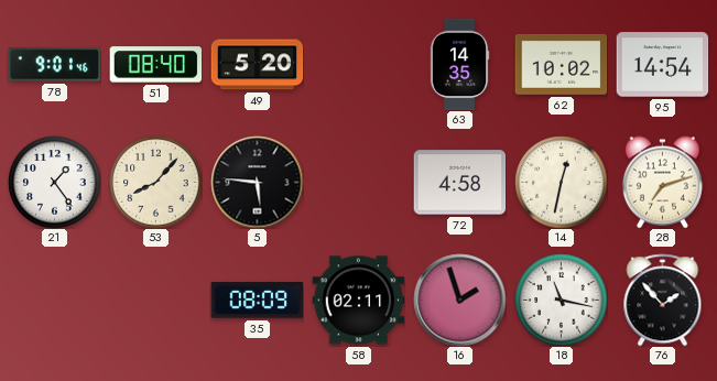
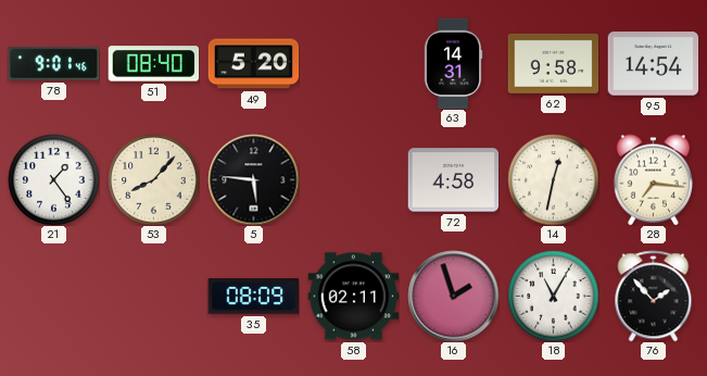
63: 14:35 -> 14:31 (453, 63)
62: 10:02 -> 9:58 (553, 63)
28: 7:12 -> 7:16 (653, 179)
18: 11:17 -> 11:05 (553, 296)
